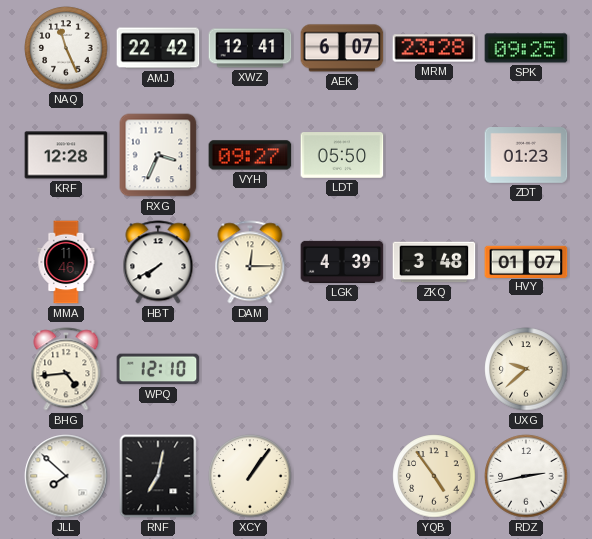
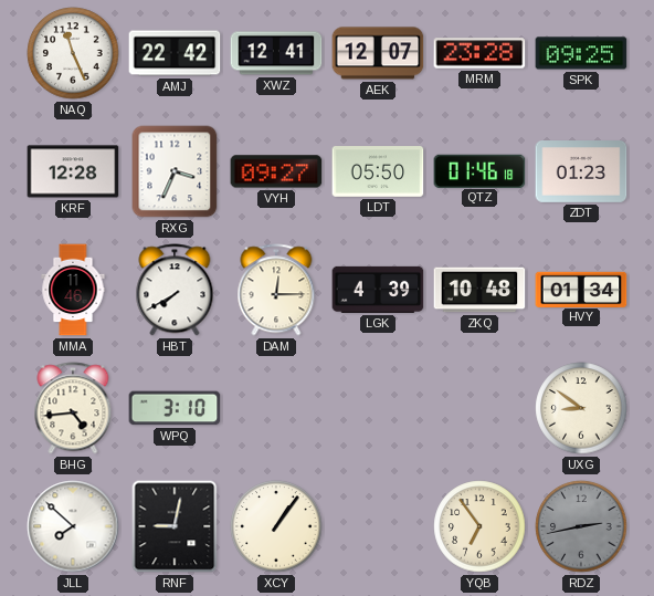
AEK: 6:07 -> 12:07 (378, 53)
QTZ: none -> 01:46 (479, 170)
ZKQ: 3:48 -> 10:48 (479, 290)
HVY: 01:07 -> 01:34 (581, 289)
WPQ: 12:10 -> 3:10 (175, 408)
UXG: 9:38 -> 8:51 (581, 408)
RNF: 7:02 -> 9:02 (175, 526)
YQB: 4:54 -> 6:54 (479, 526)
RDZ dial: white -> grey (581, 526)
